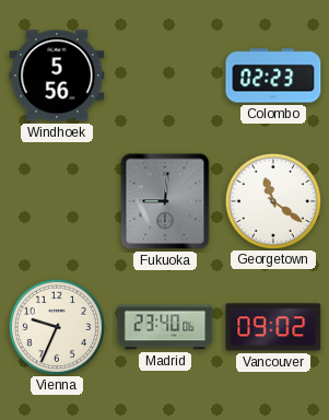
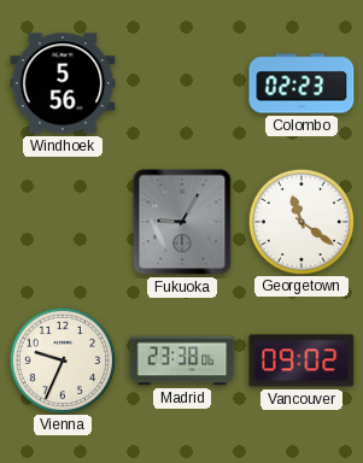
Fukuoka: 9:01 -> 9:05 (182, 222)
Madrid: 23:40 -> 23:38 (182, 361)
